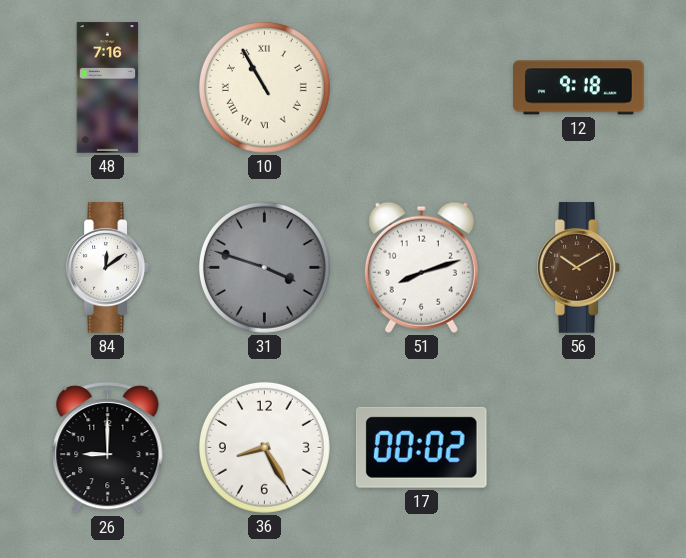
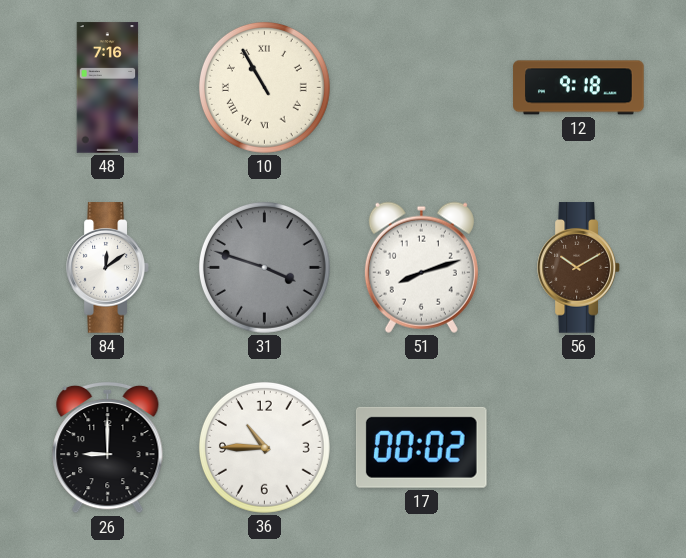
36: 8:25 -> 10:45 (264, 447)
